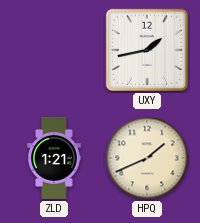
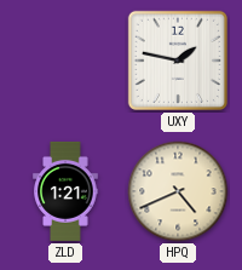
UXY: 1:43 -> 1:47 (178, 61)
HPQ: 1:41 -> 4:41 (178, 191)
